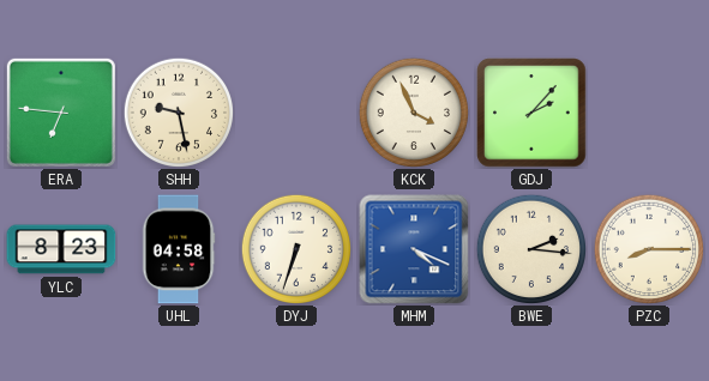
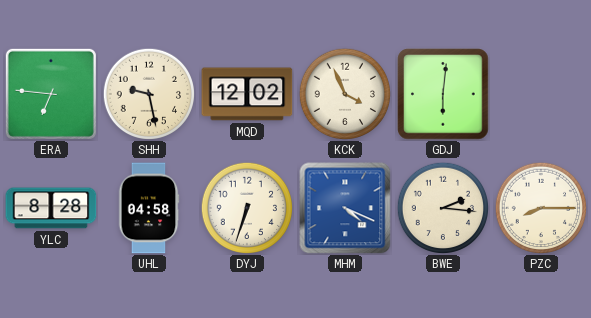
MQD: none -> 12:02 (247, 94)
GDJ: 2:07 -> 6:01 (443, 94)
YLC: 8:23 -> 8:28 (51, 208)
